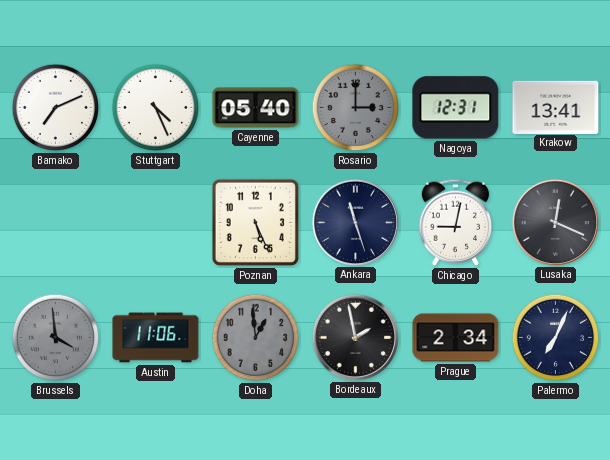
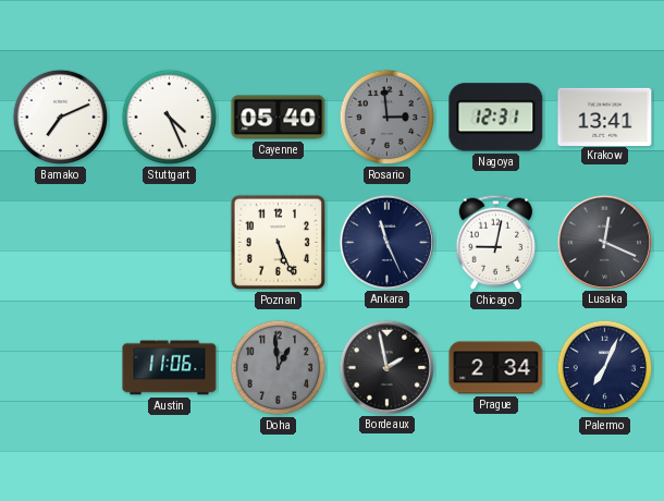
Rosario: 3:00 -> 2:59 (388, 118)
Ankara: 11:27 -> 11:26 (386, 242)
Brussels: 3:59 -> none (56, 338)
